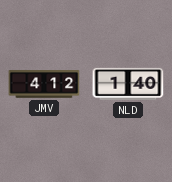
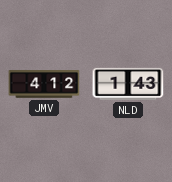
NLD: 1:40 -> 1:43 (128, 84)
